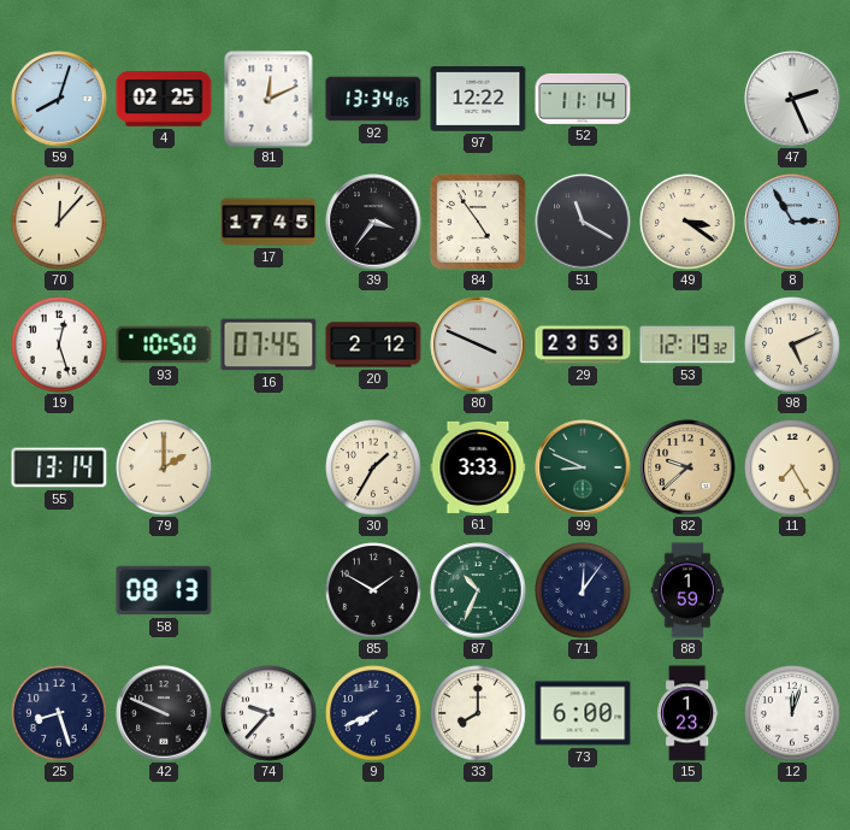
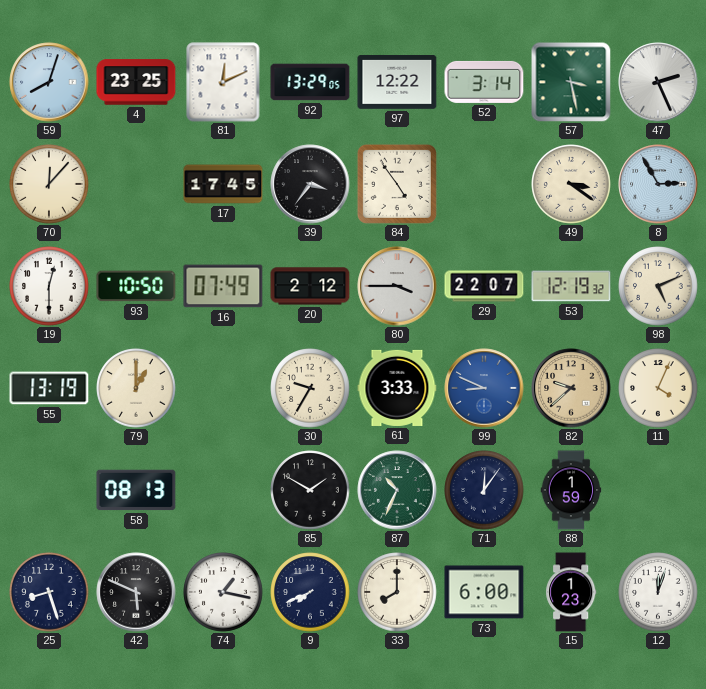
4: 02:25 -> 23:25 (136, 82)
92: 13:34 -> 13:29 (310, 82)
52: 11:14 -> 3:14 (484, 82)
57: none -> 3:28 (571, 82)
51: 11:20 -> none (583, 222)
19: 12:27 -> 12:30 (49, 286)
16: 07:45 -> 07:49 (223, 286)
80: 3:49 -> 3:45 (397, 286)
29: 23:53 -> 22:07 (484, 286)
55: 13:14 -> 13:19 (49, 388)
79: 2:00 -> 1:00 (136, 388)
30: 1:35 -> 9:35 (310, 388)
99 dial: green -> blue (484, 388)
11: 7:25 -> 4:04 (658, 388)
42: 9:49 -> 5:49 (136, 592)
74: 9:37 -> 1:17 (223, 592)
